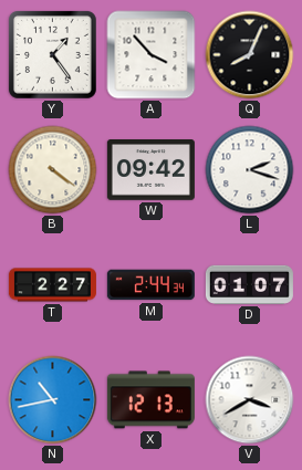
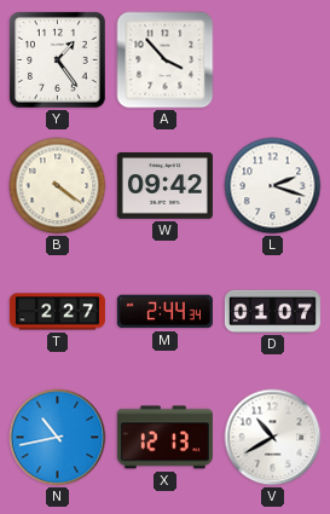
Q: 8:04 -> none (250, 55)
V: 3:40 -> 10:40 (273, 438)
